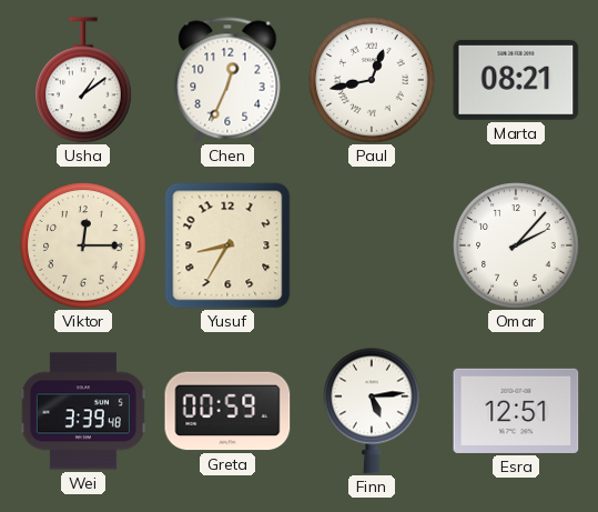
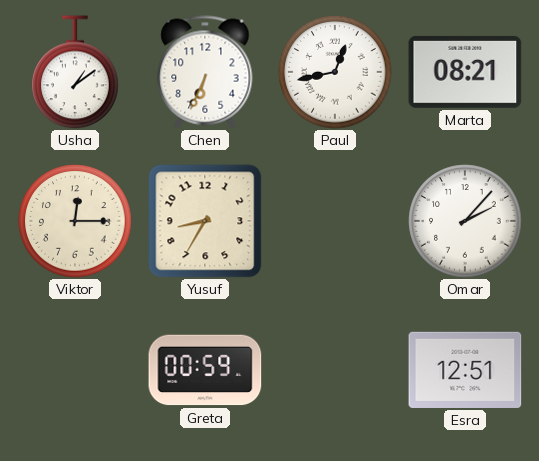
Chen: 12:34 -> 6:34 (205, 72)
Wei: 3:39 -> none (83, 411)
Finn: 5:14 -> none (372, 411)
